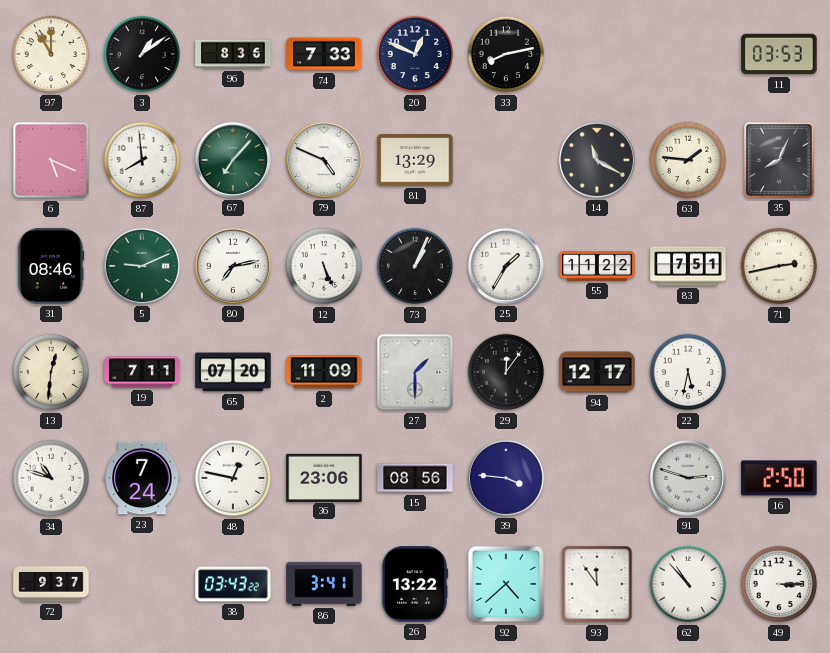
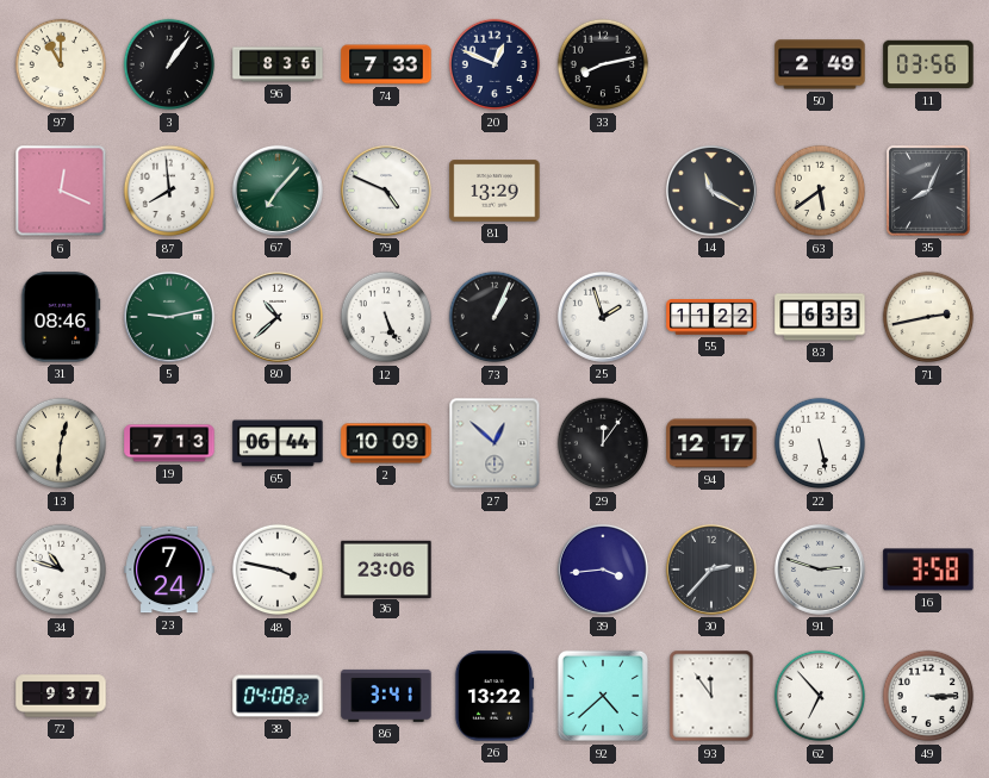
3: 1:09 -> 1:06 (169, 64)
50: none -> 2:49 (820, 64)
11: 03:53 -> 03:56 (928, 64)
6: 5:19 -> 12:19 (61, 191)
63: 1:46 -> 5:39 (820, 191)
5: 9:11 -> 9:13 (169, 317)
80: 7:13 -> 10:38 (278, 317)
25: 1:35 -> 1:57 (603, 317)
83: 7:51 -> 6:33 (820, 317)
19: 7:11 -> 7:13 (169, 443)
65: 07:20 -> 06:44 (278, 443)
2: 11:09 -> 10:09 (386, 443)
27: 1:30 -> 12:52 (494, 443)
22: 5:32 -> 5:28 (820, 443)
48: 12:47 -> 3:47 (278, 570)
15: 08:56 -> none (415, 478)
39: 3:46 -> 3:44 (603, 570)
30: none -> 2:37 (711, 570)
16: 2:50 -> 3:58 (928, 570)
38: 03:43 -> 04:08 (278, 696)
62: 10:53 -> 6:53 (820, 696)
